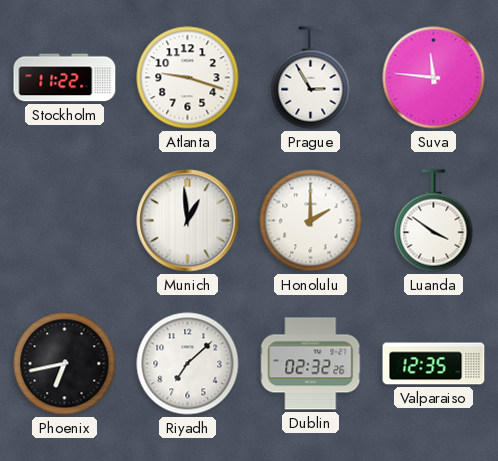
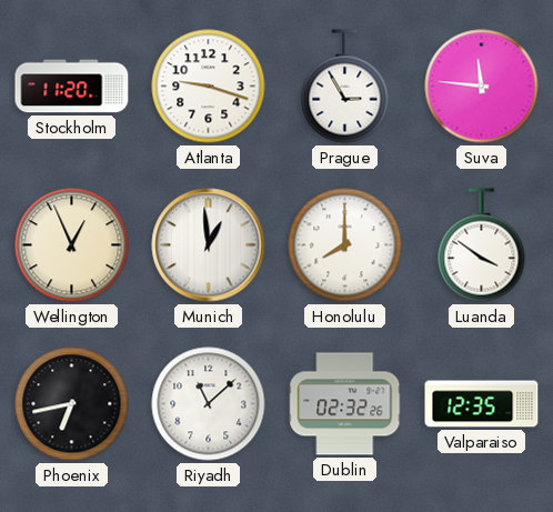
Stockholm: 11:22 -> 11:20 (72, 87)
Wellington: none -> 12:56 (72, 245)
Honolulu: 2:00 -> 8:00 (345, 245)
Riyadh: 7:08 -> 11:08 (209, 404)
